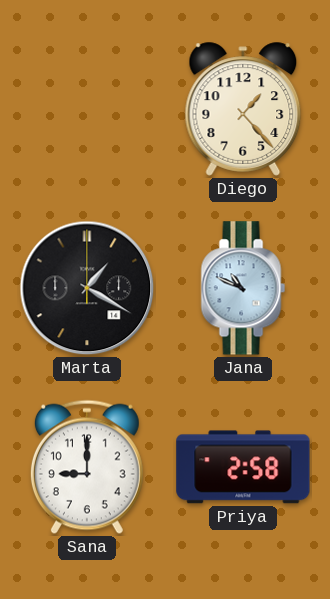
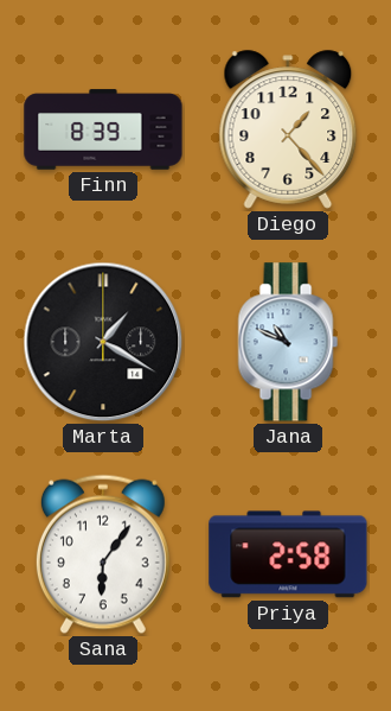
Finn: none -> 8:39 (103, 129)
Sana: 9:00 -> 6:06 (103, 554)
